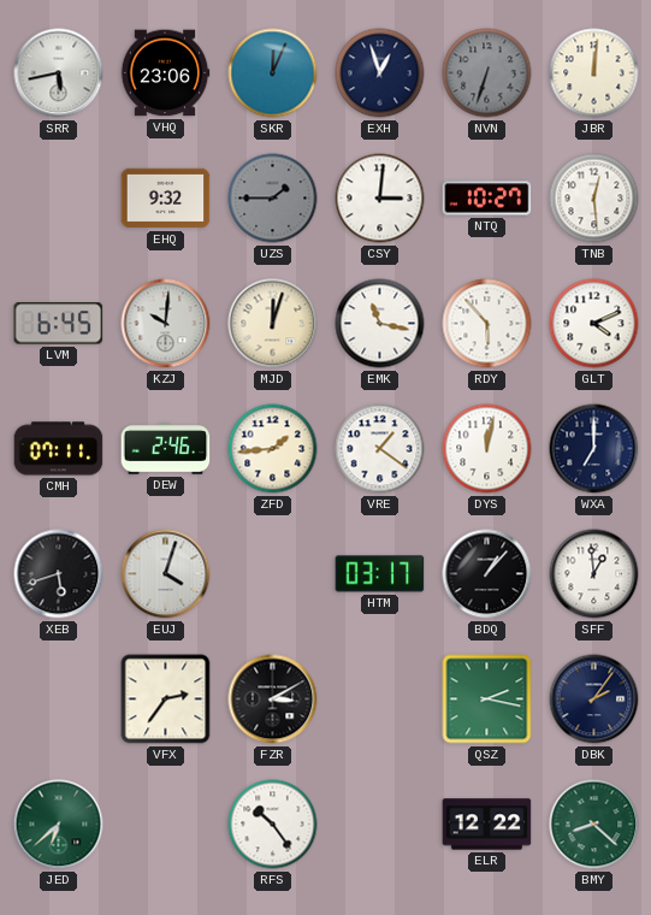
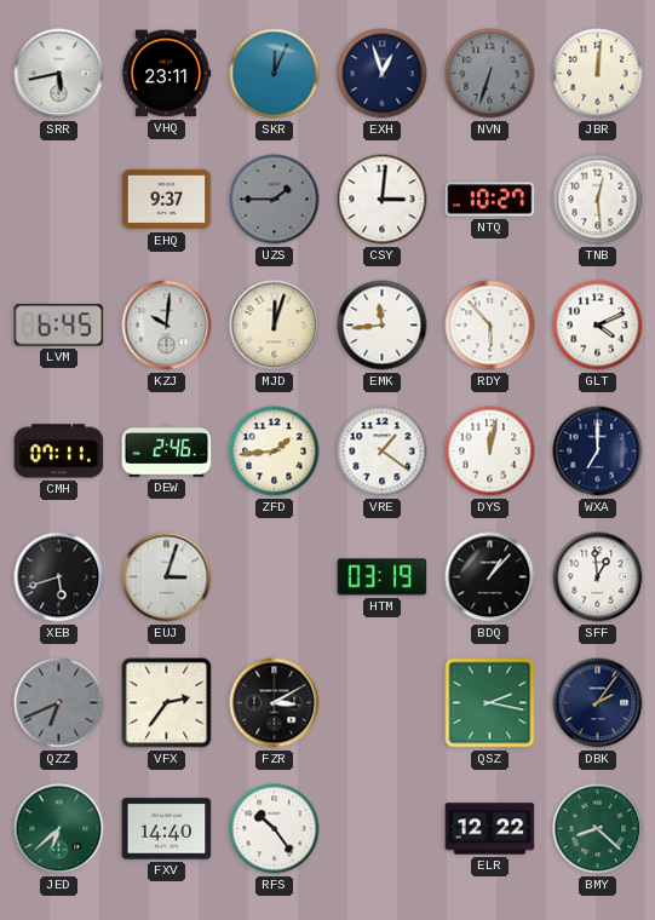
VHQ: 23:06 -> 23:11 (166, 74)
EHQ: 9:32 -> 9:37 (167, 200)
EMK: 11:17 -> 11:44 (383, 326)
EUJ: 4:03 -> 3:03 (167, 577)
HTM: 03:17 -> 03:19 (383, 577)
QZZ: none -> 6:41 (59, 703)
FXV: none -> 14:40 (167, 829)
